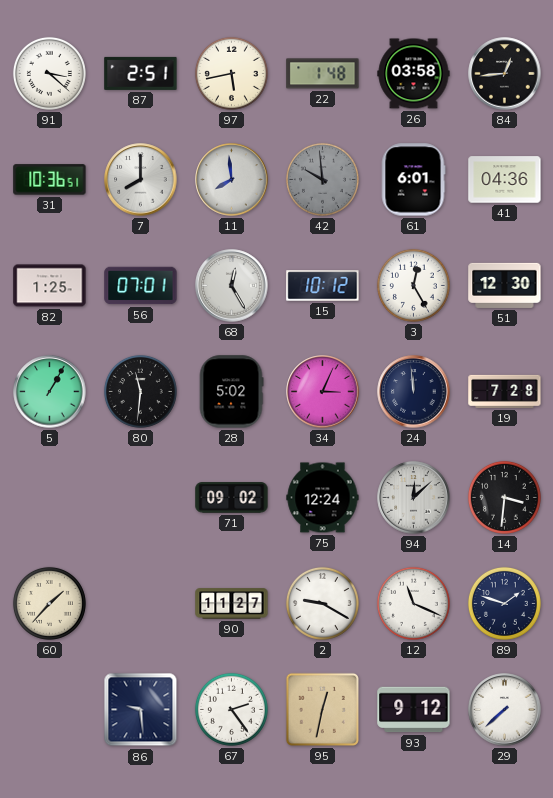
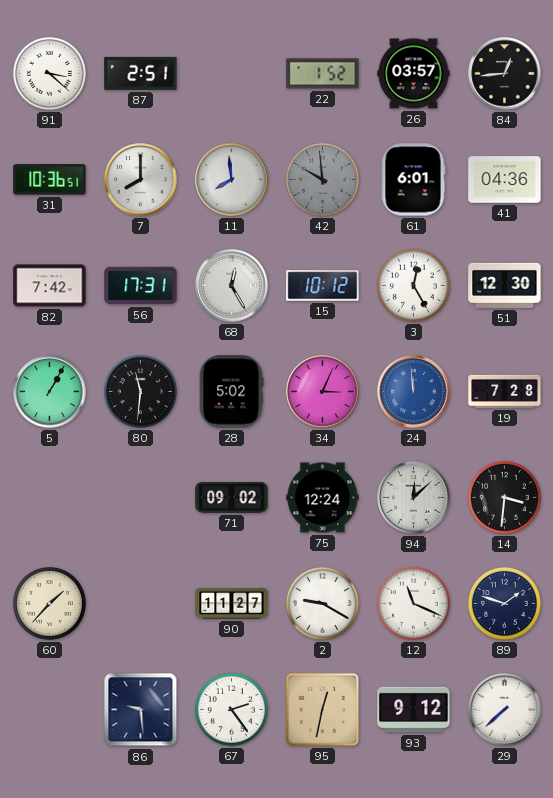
97: 5:43 -> none (231, 73)
22: 1:48 -> 1:52 (323, 74)
26: 03:58 -> 03:57 (414, 74)
82: 1:25 -> 7:42 (50, 286)
56: 07:01 -> 17:31 (141, 286)
24 dial: navy -> blue (414, 392)
